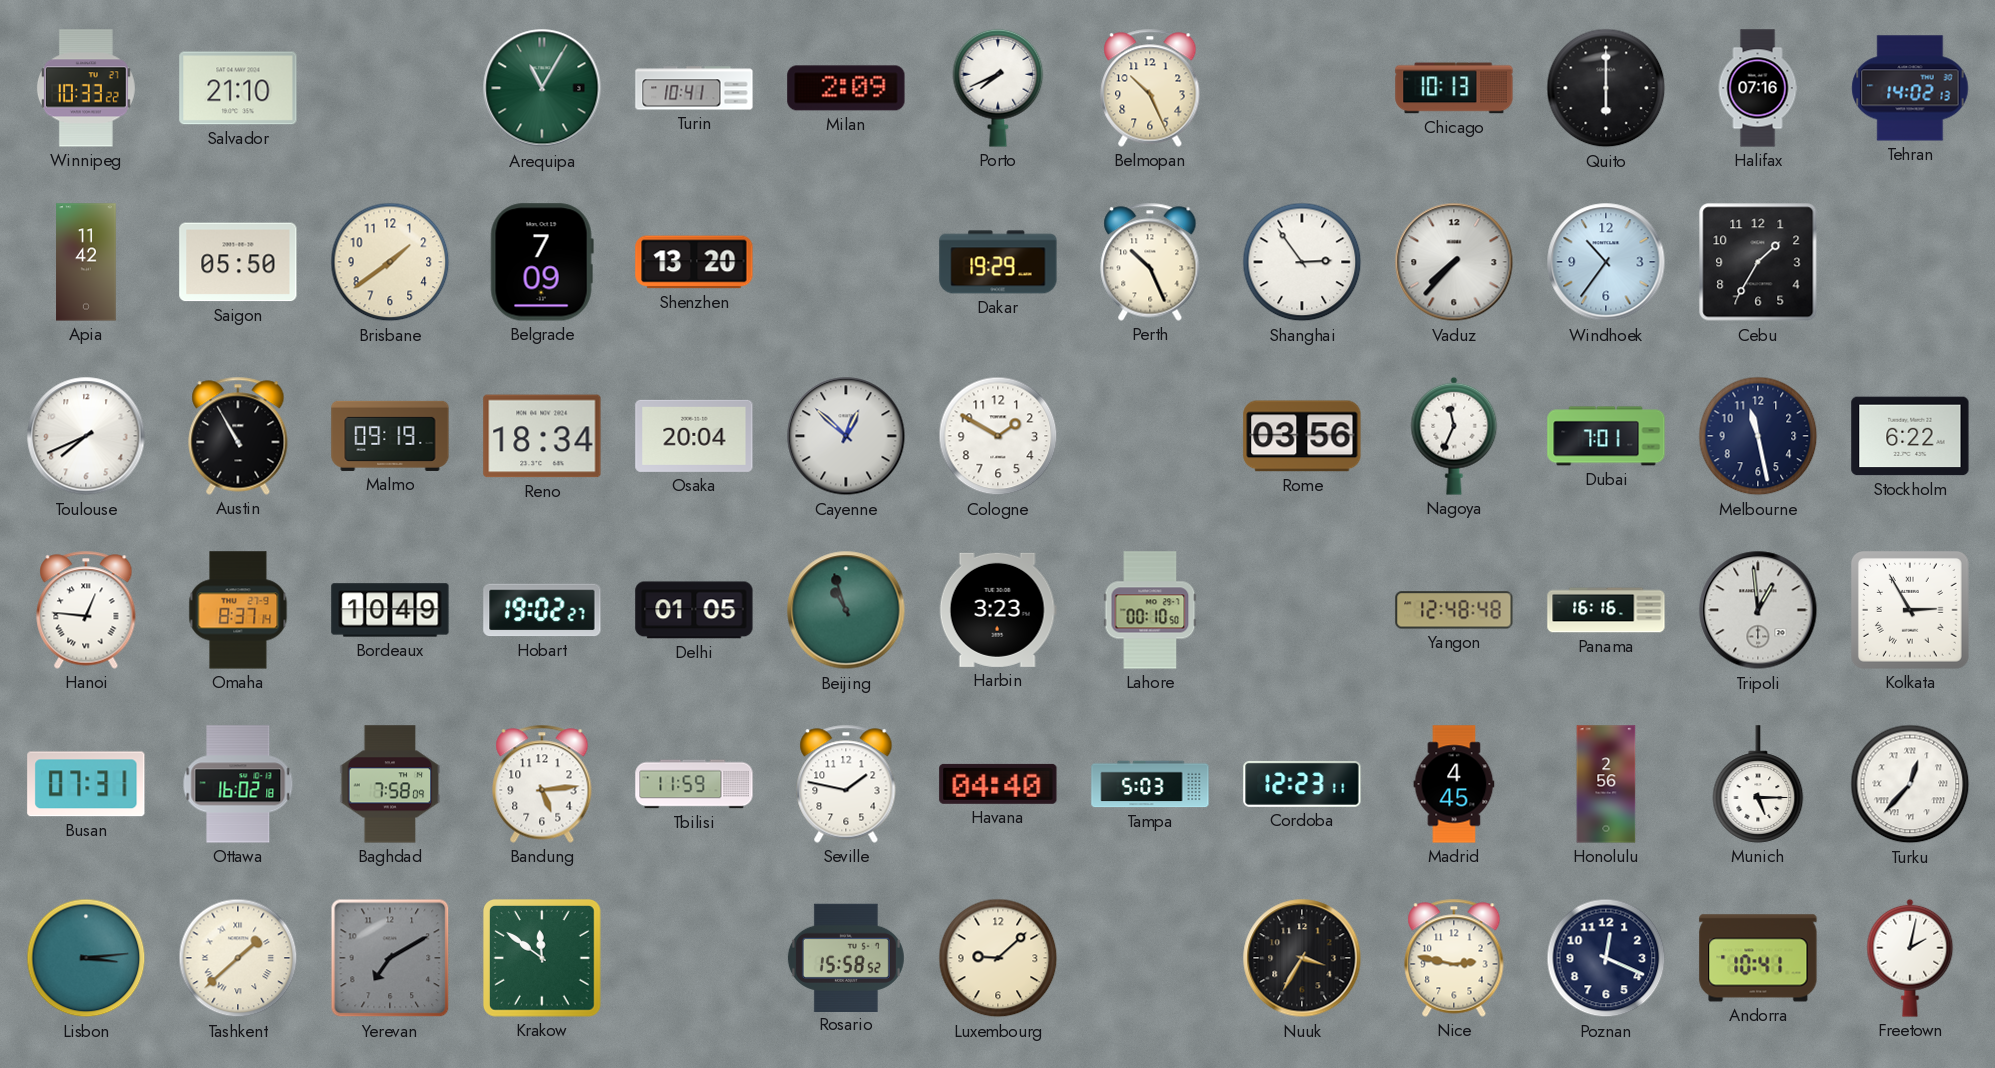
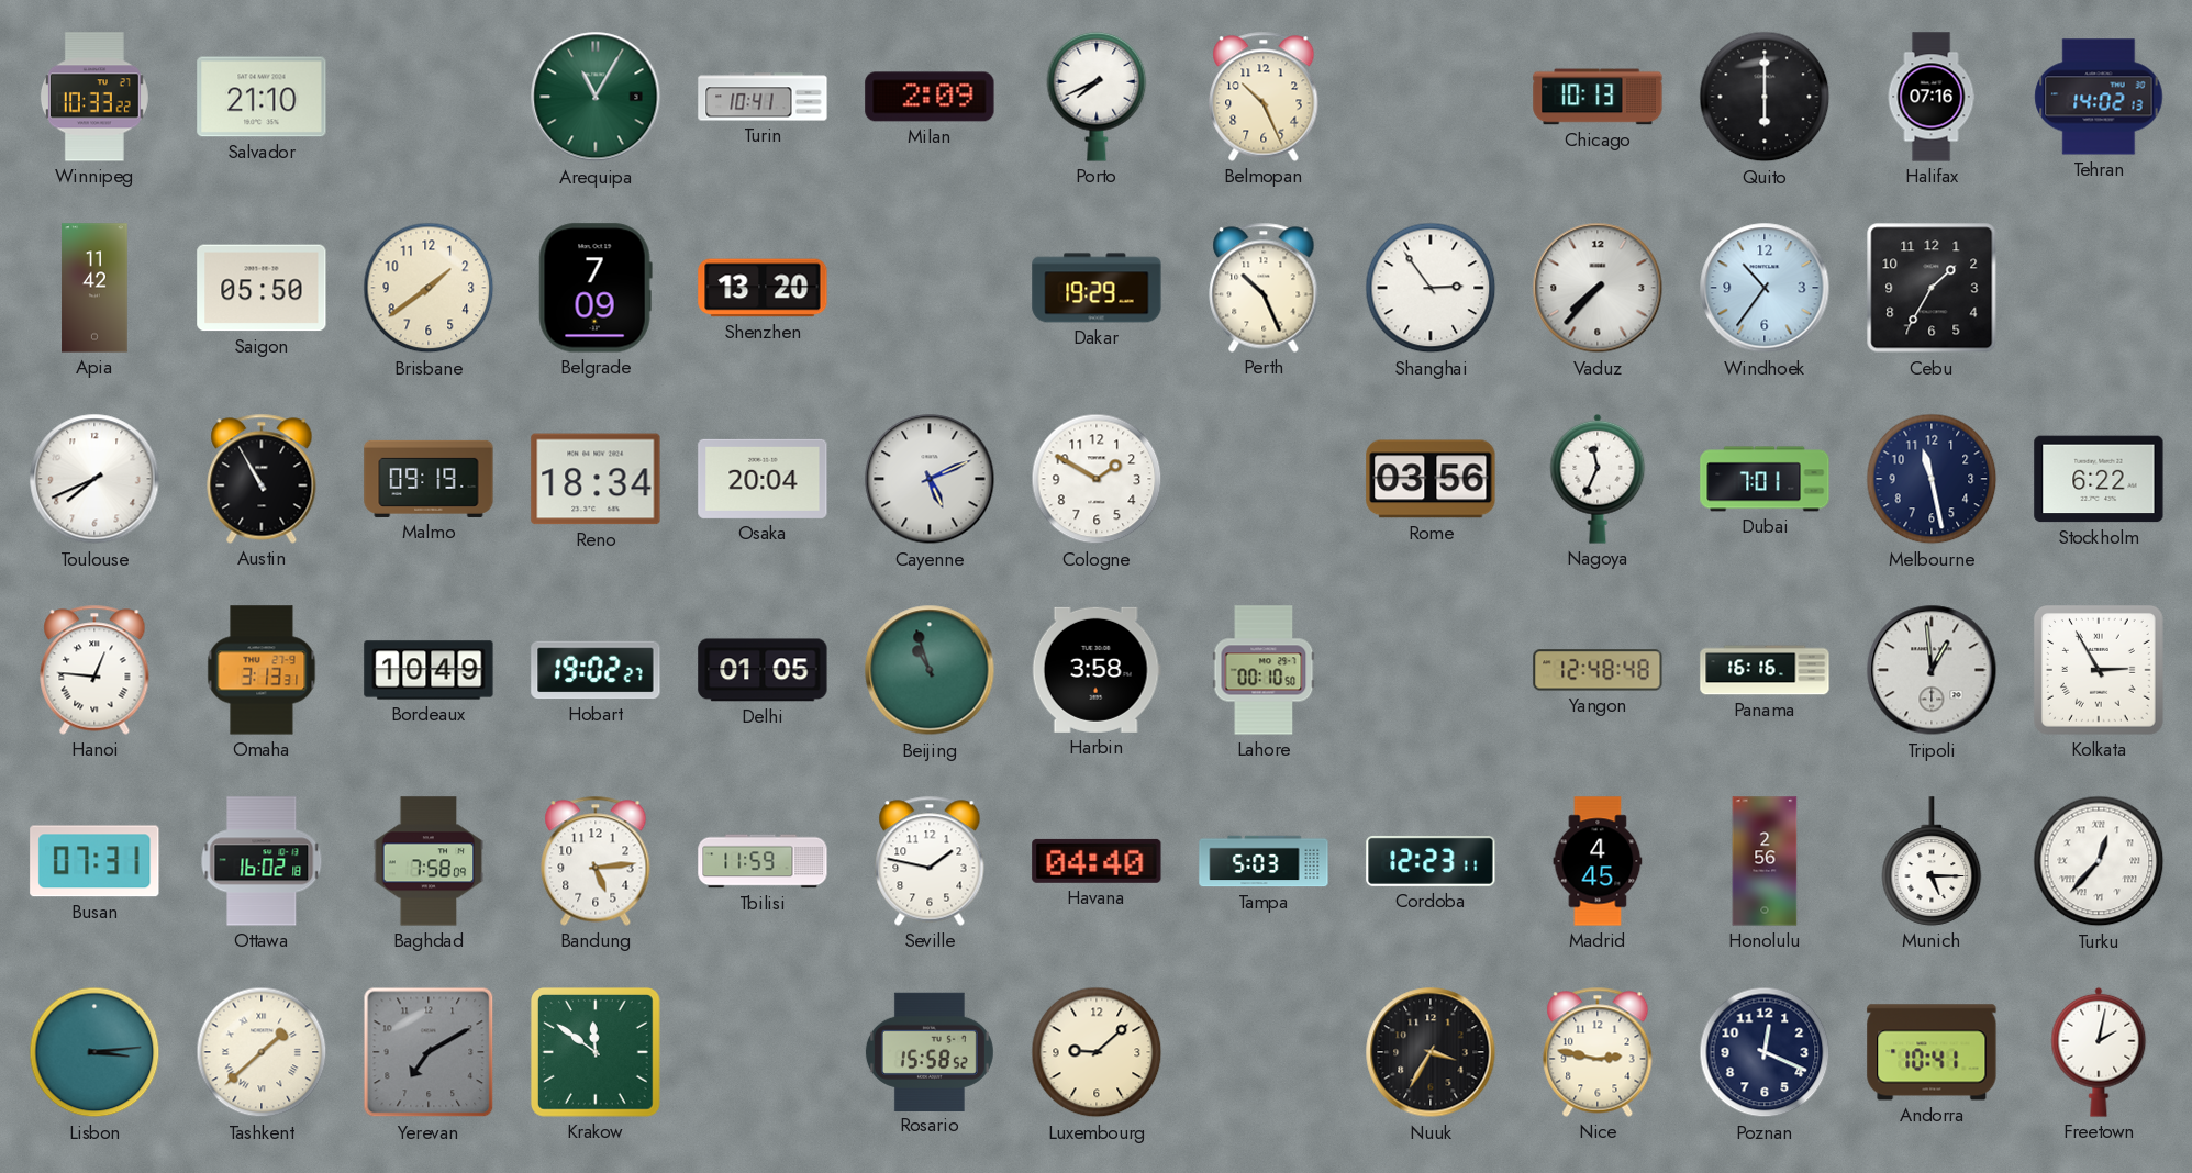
Cayenne: 12:52 -> 5:11 (930, 479)
Omaha: 8:37 -> 3:13 (262, 670)
Harbin: 3:23 -> 3:58 (1097, 670)
